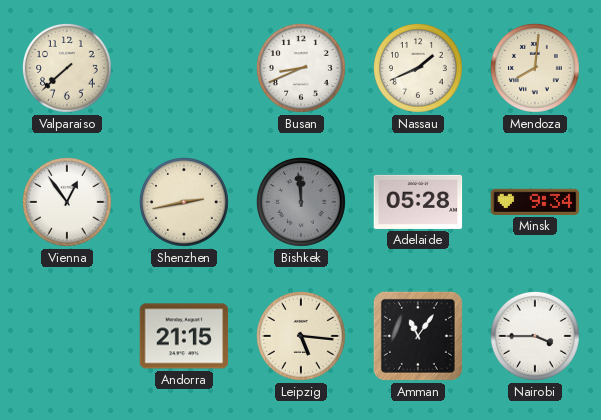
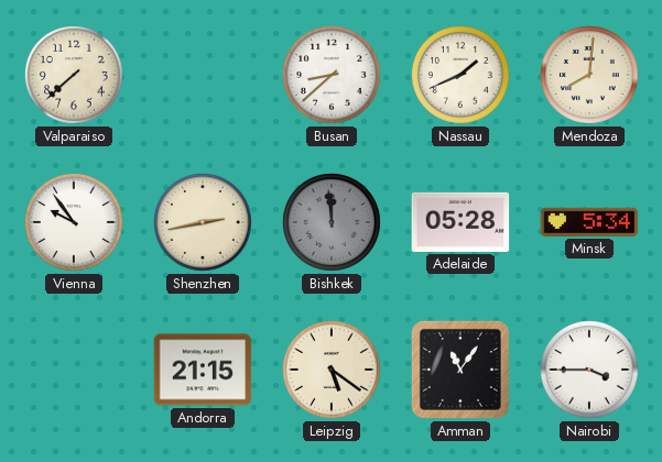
Busan: 8:41 -> 8:38 (333, 76)
Vienna: 12:54 -> 9:54 (75, 223)
Minsk: 9:34 -> 5:34 (589, 222)
Leipzig: 5:16 -> 5:21 (333, 371)
